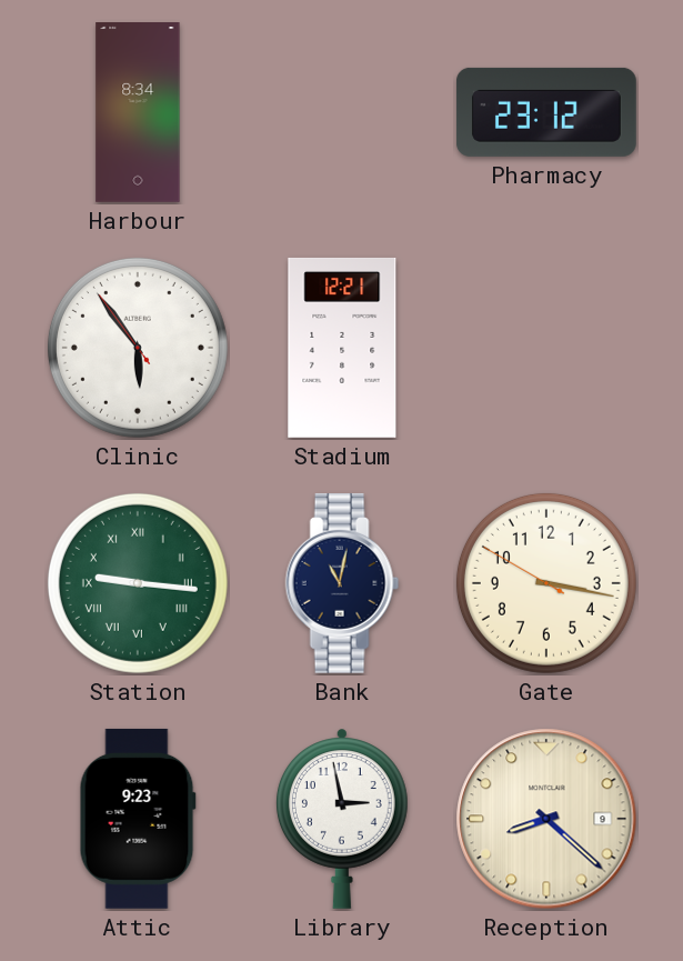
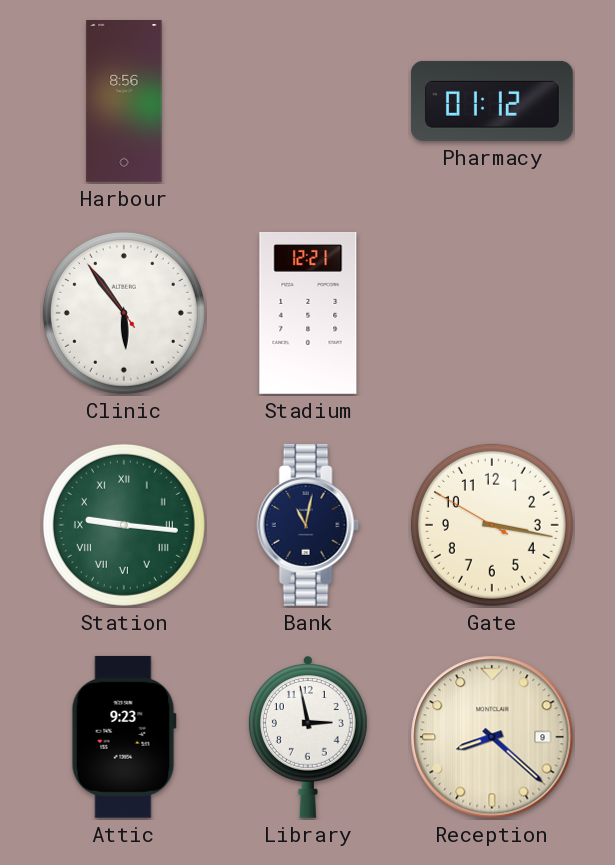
Harbour: 8:34 -> 8:56 (124, 102)
Pharmacy: 23:12 -> 01:12 (492, 101)
